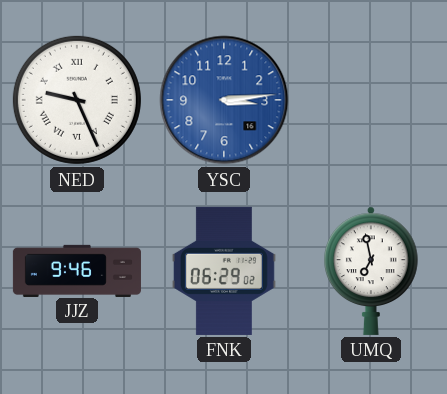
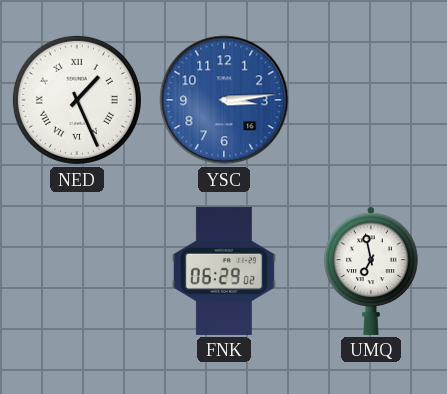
NED: 9:26 -> 1:26 (77, 100)
JJZ: 9:46 -> none (77, 270)
